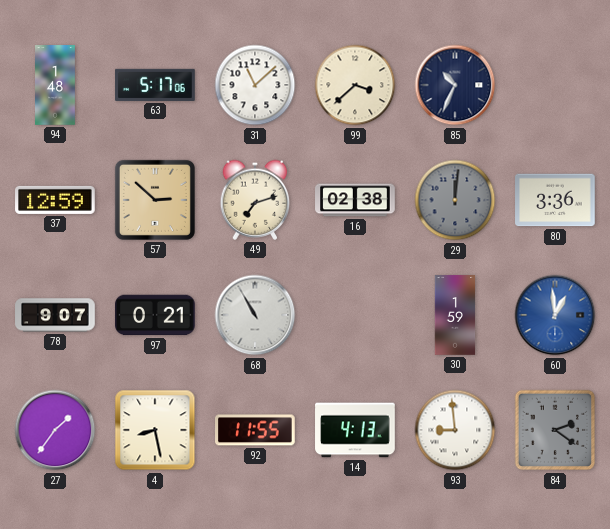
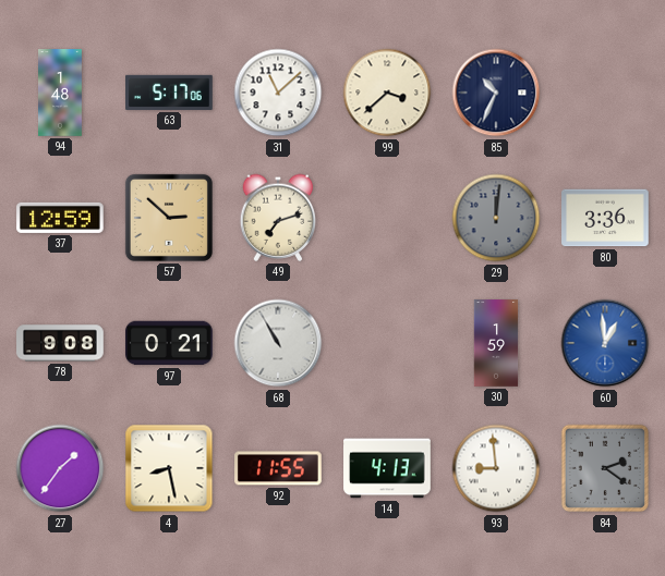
16: 02:38 -> none (355, 200)
78: 9:07 -> 9:08 (60, 343)
